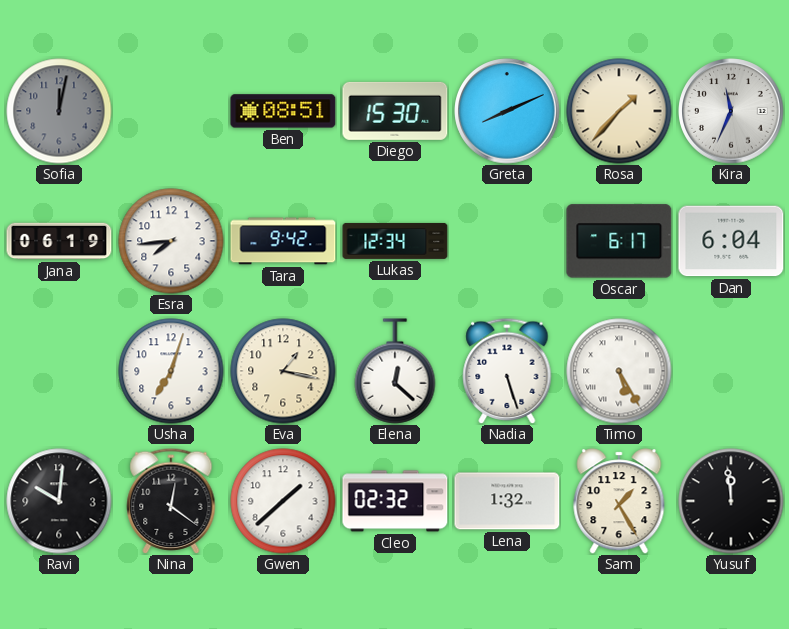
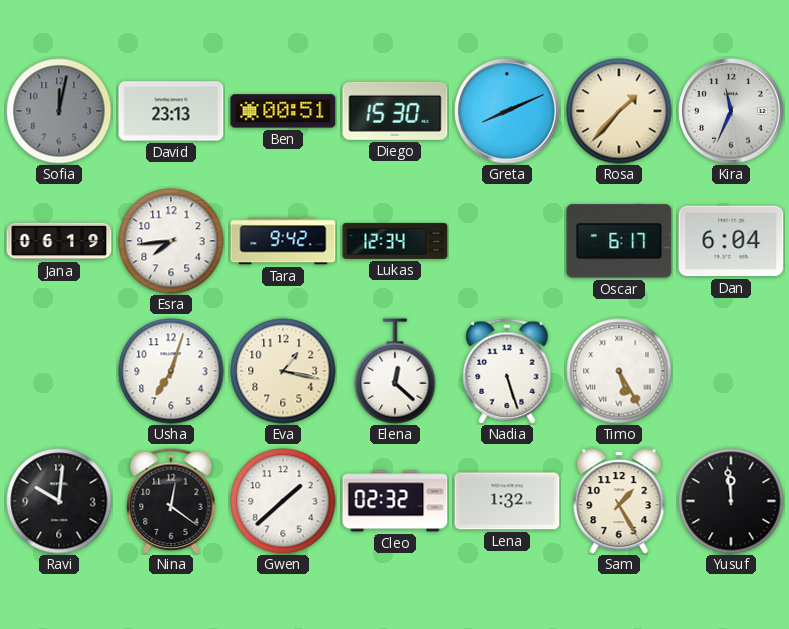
David: none -> 23:13 (171, 111)
Ben: 08:51 -> 00:51 (283, 111)
